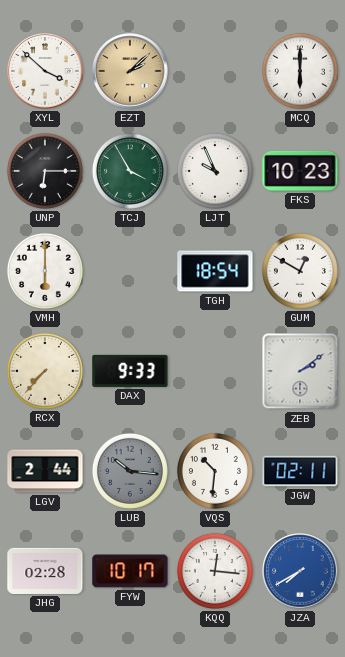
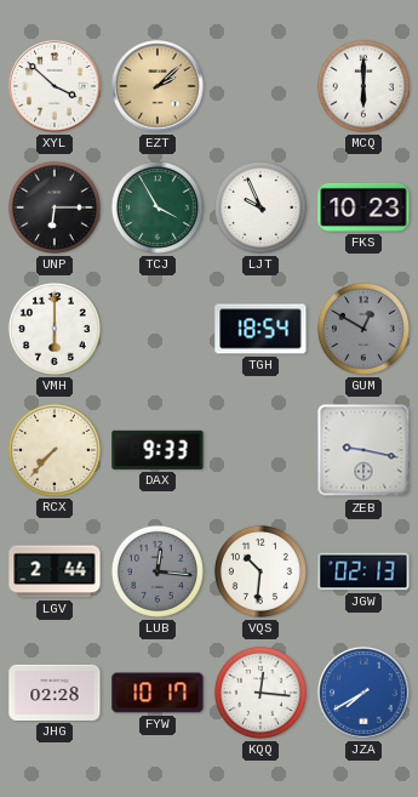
GUM dial: white -> grey (363, 329)
ZEB: 2:09 -> 9:17 (363, 450)
LUB: 10:16 -> 12:16 (158, 571)
JGW: 02:11 -> 02:13 (363, 571)
